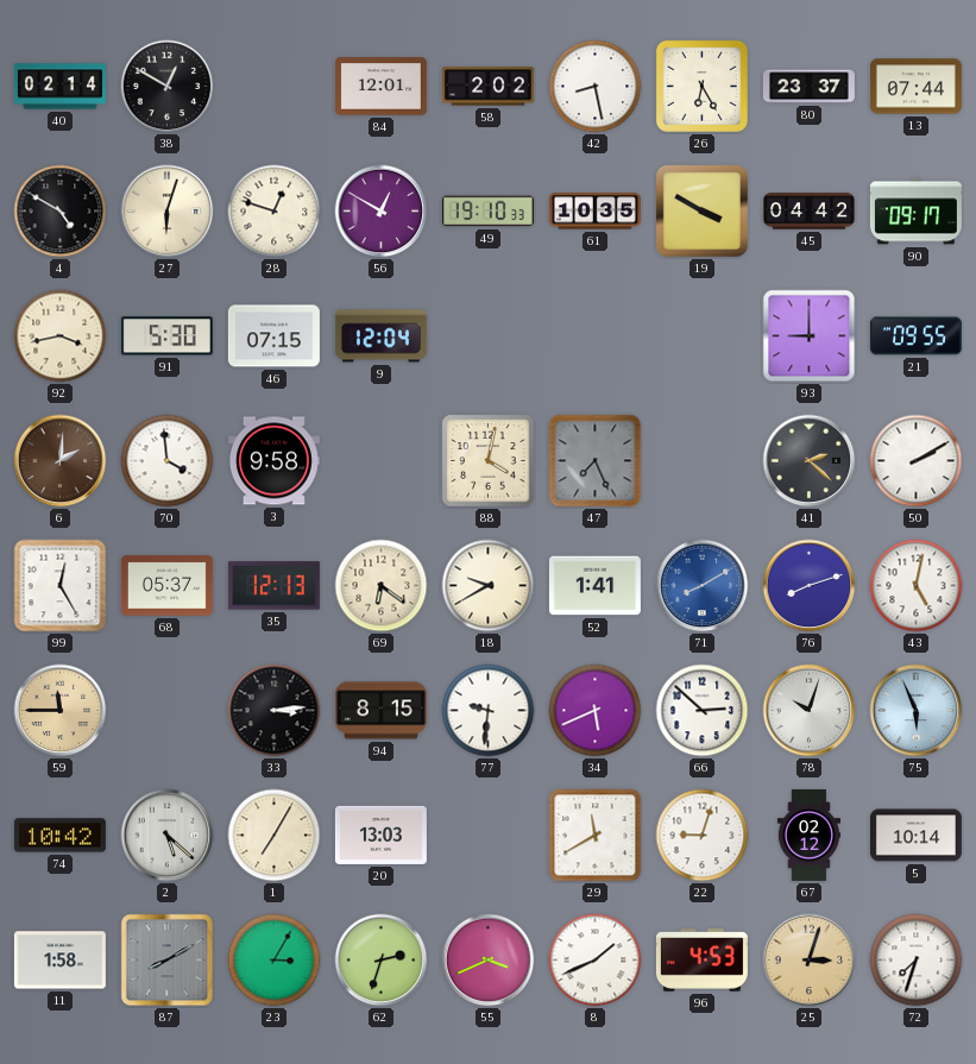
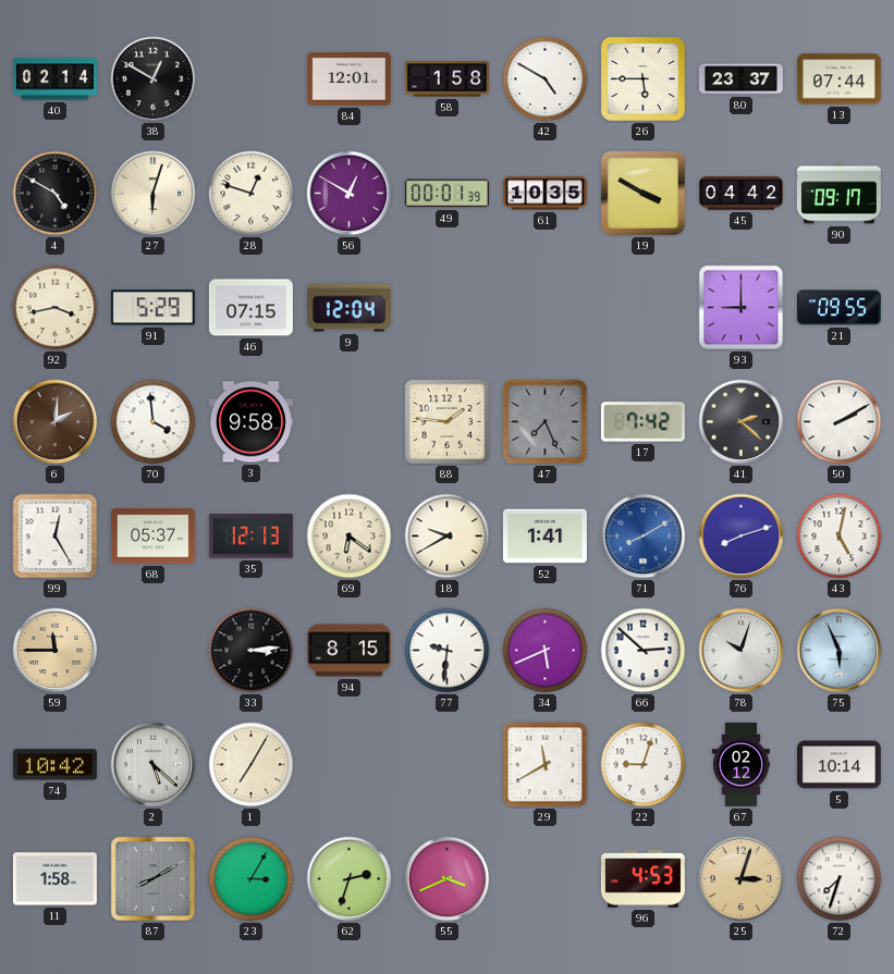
58: 2:02 -> 1:58 (446, 79)
42: 8:28 -> 4:50 (546, 79)
26: 6:25 -> 5:45 (642, 78)
49: 19:10 -> 00:01 (446, 194)
91: 5:30 -> 5:29 (152, 308)
88: 4:02 -> 1:46 (448, 422)
17: none -> 7:42 (642, 422)
20: 13:03 -> none (380, 835)
8: 1:41 -> none (596, 961)
